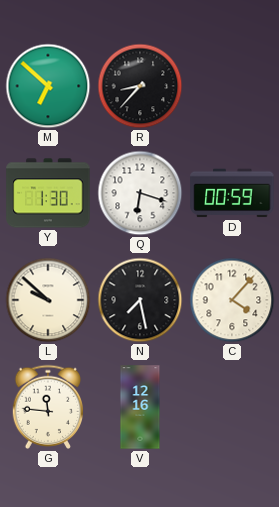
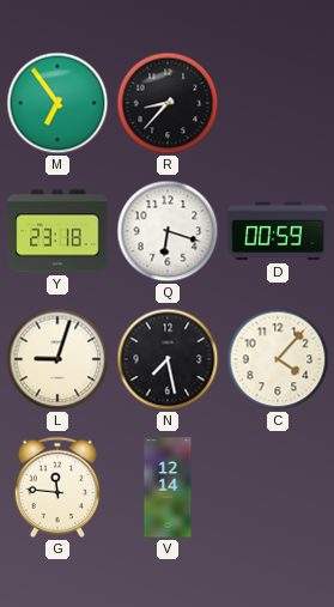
M: 6:52 -> 6:54 (57, 103)
Y: 1:30 -> 23:18 (57, 231)
L: 9:52 -> 9:03 (57, 359)
V: 12:16 -> 12:14 (168, 487)
